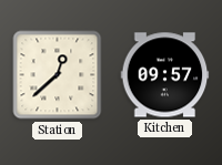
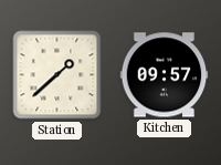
Station: 12:38 -> 1:38 (57, 75)
